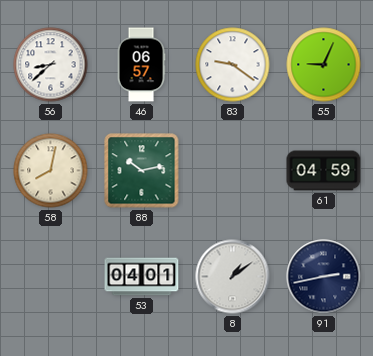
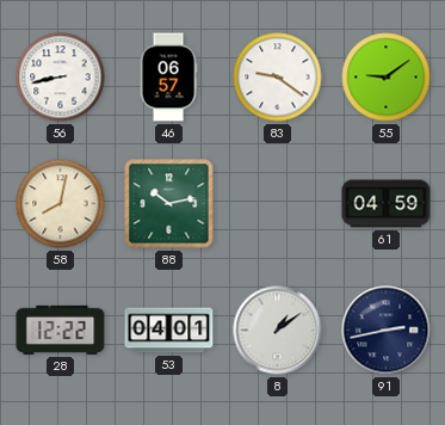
56: 8:38 -> 8:43 (61, 78)
55: 9:04 -> 9:09 (387, 78)
28: none -> 12:22 (61, 329)
